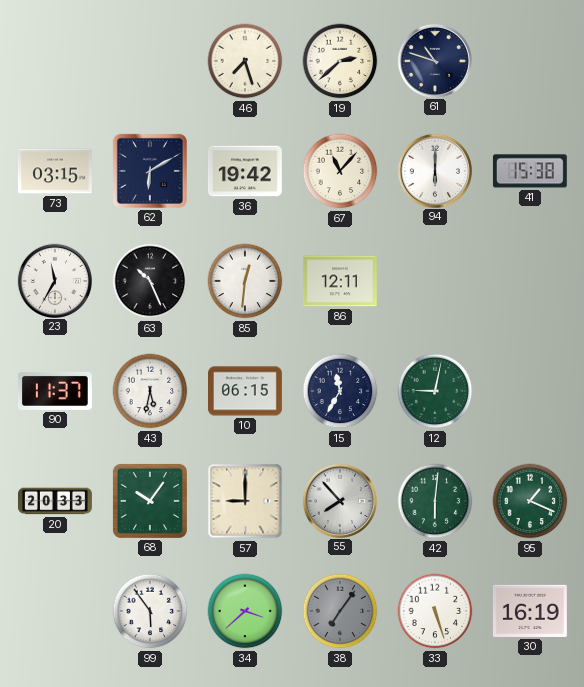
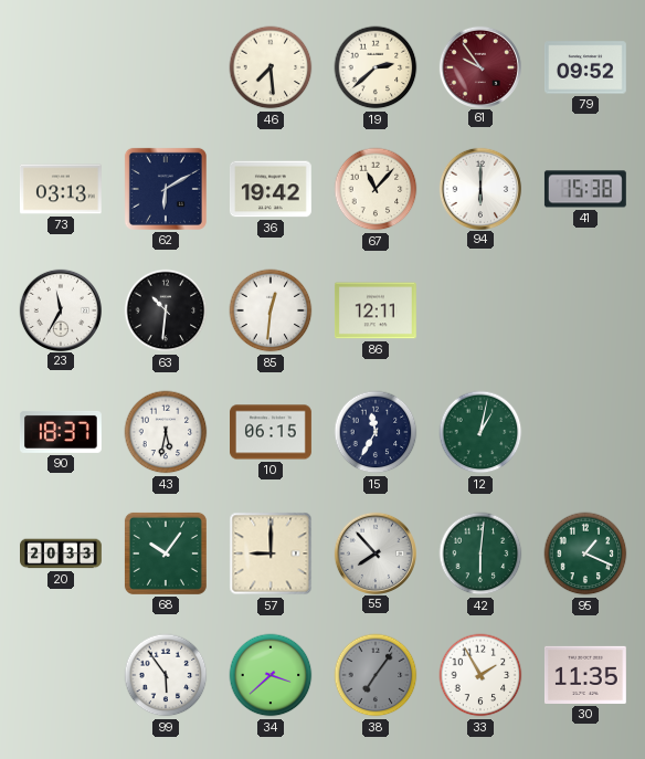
46: 7:27 -> 7:29 (271, 67)
61: 10:48 -> 9:54 (479, 66)
61 dial: navy -> burgundy (479, 66)
79: none -> 09:52 (585, 67)
73: 03:15 -> 03:13 (61, 189)
63: 10:26 -> 10:31 (166, 310)
90: 11:37 -> 18:37 (61, 432)
12: 9:02 -> 1:02 (480, 432)
33: 5:27 -> 1:55 (480, 675)
30: 16:19 -> 11:35 (585, 675)
